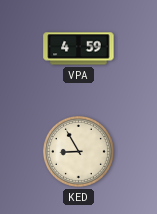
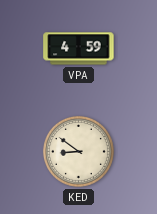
KED: 8:55 -> 8:51 (78, 151)
